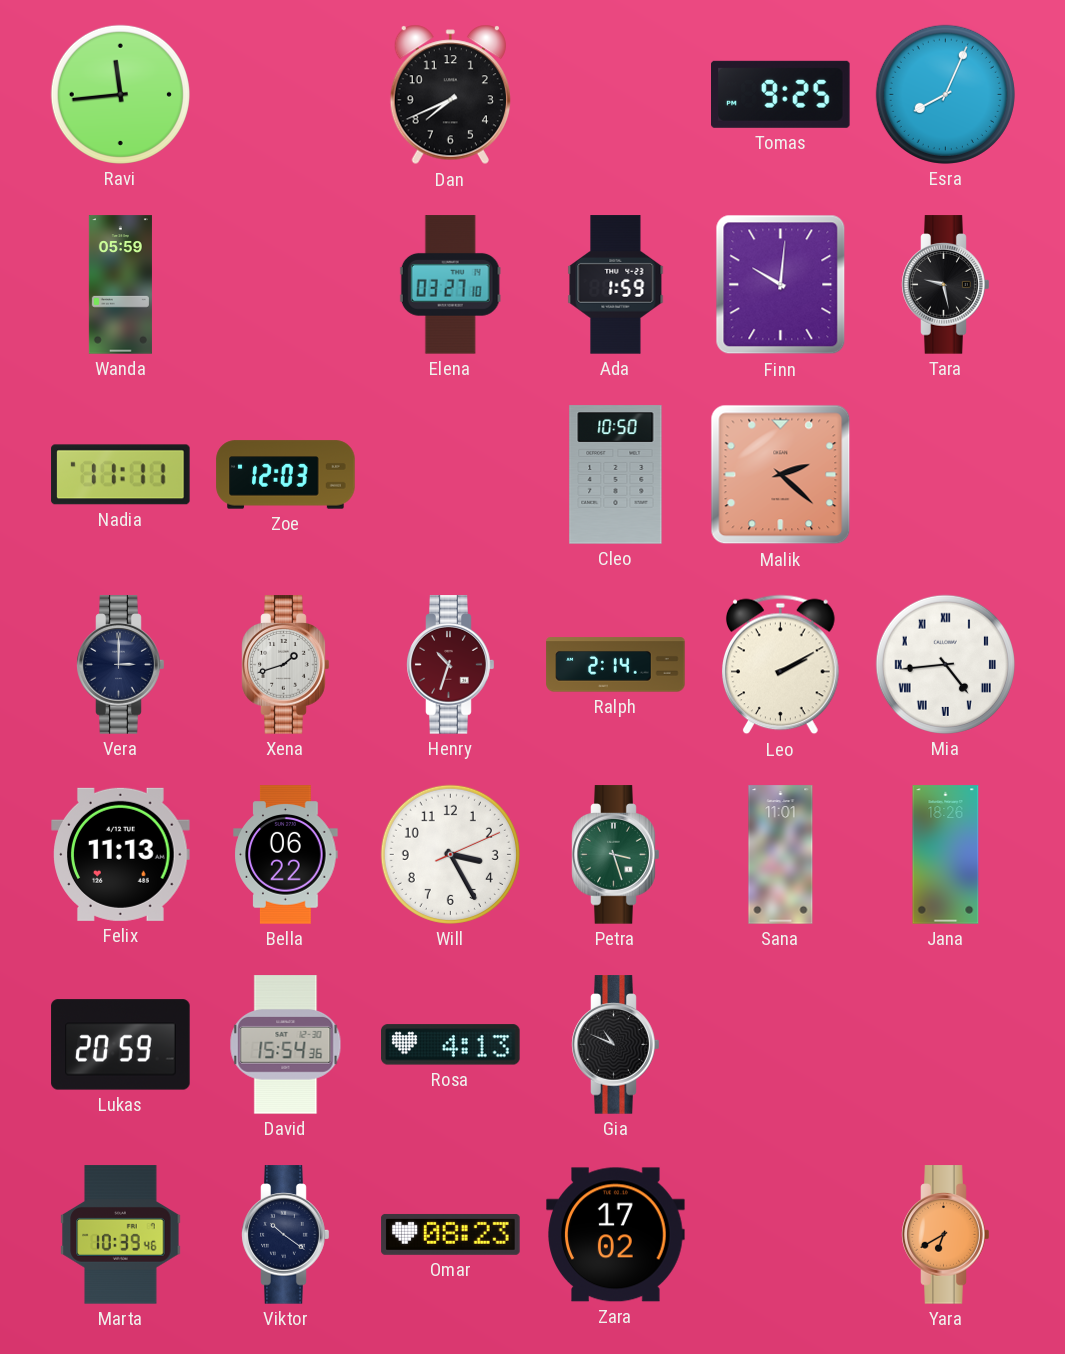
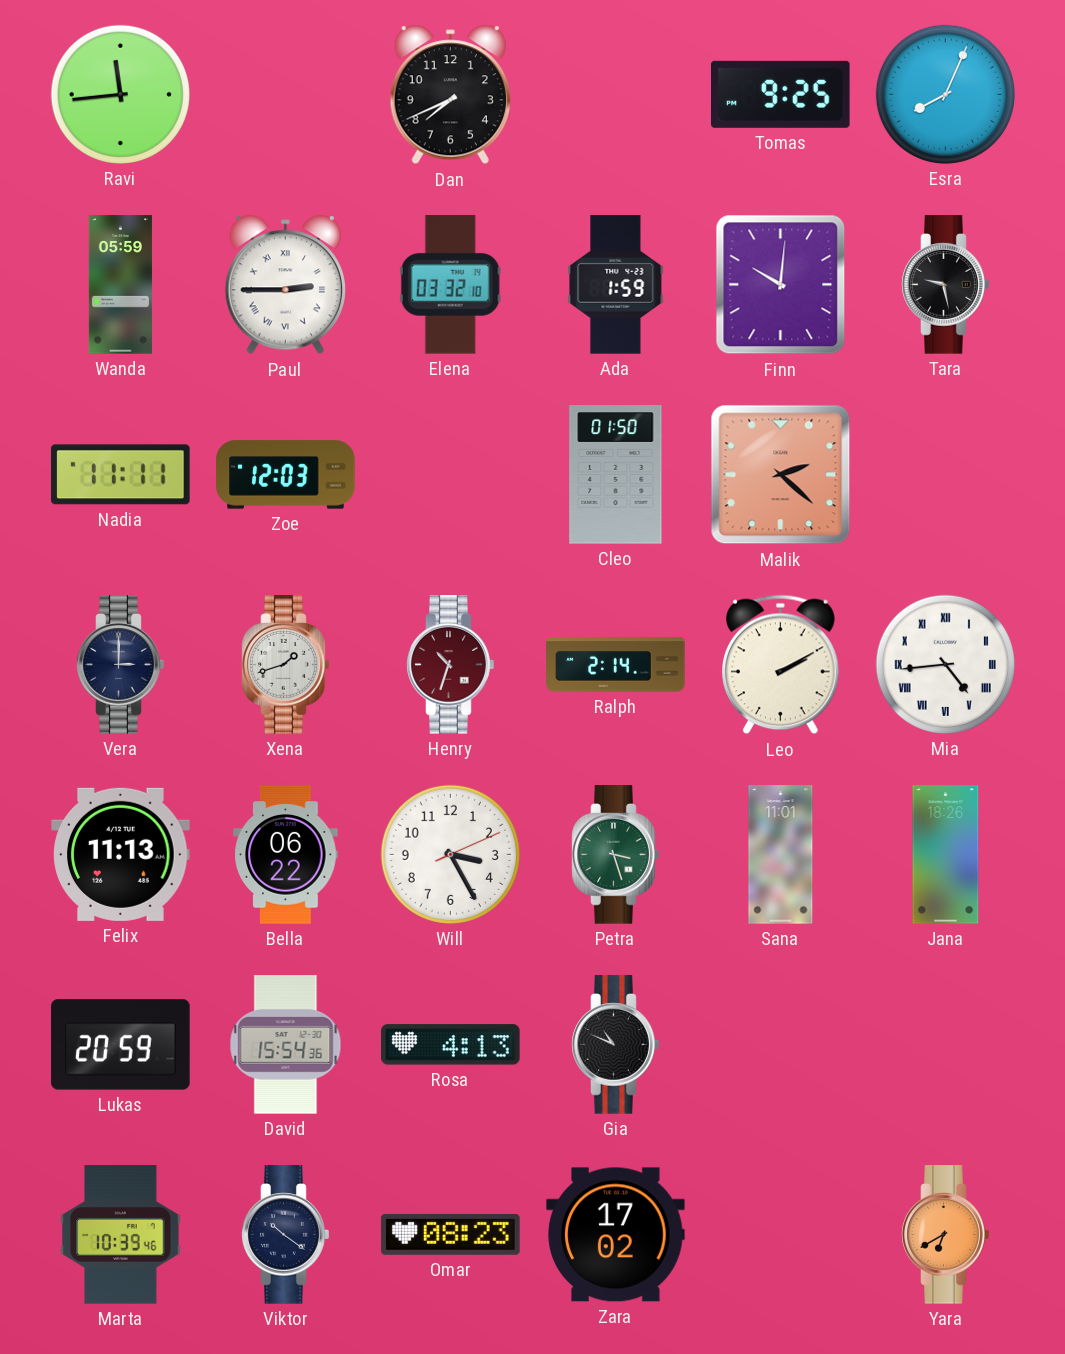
Paul: none -> 2:45 (285, 285)
Elena: 03:27 -> 03:32 (450, 285)
Cleo: 10:50 -> 01:50 (616, 475)
